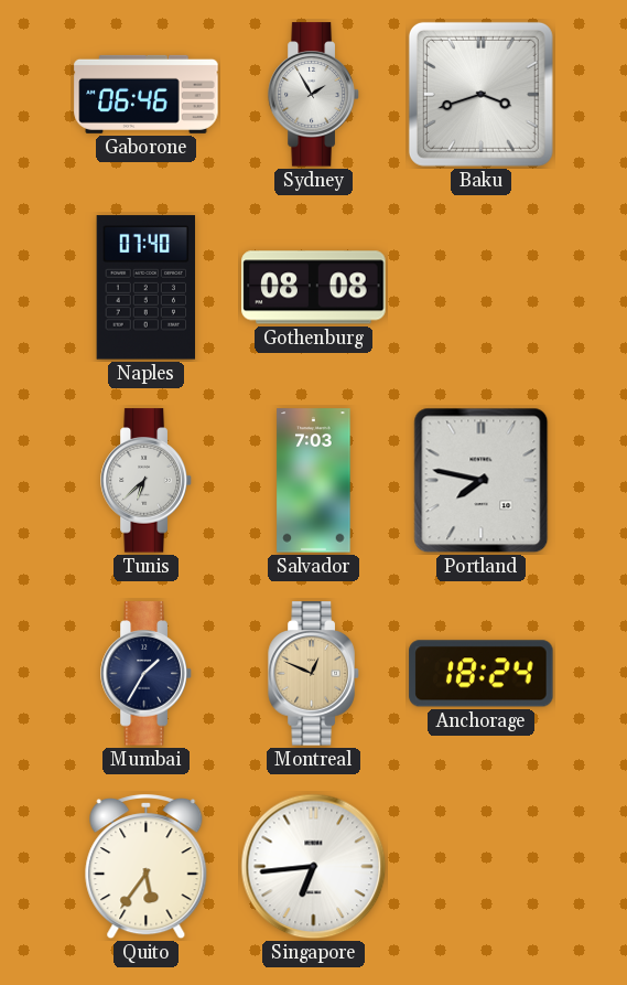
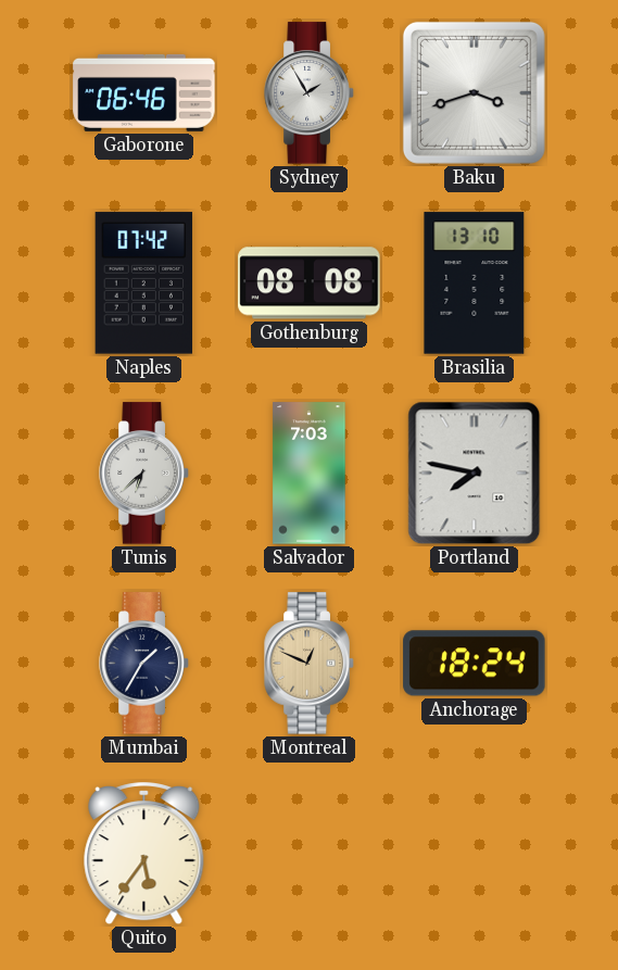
Naples: 07:40 -> 07:42 (144, 284)
Brasilia: none -> 13:10 (475, 284)
Singapore: 6:44 -> none (314, 867)
